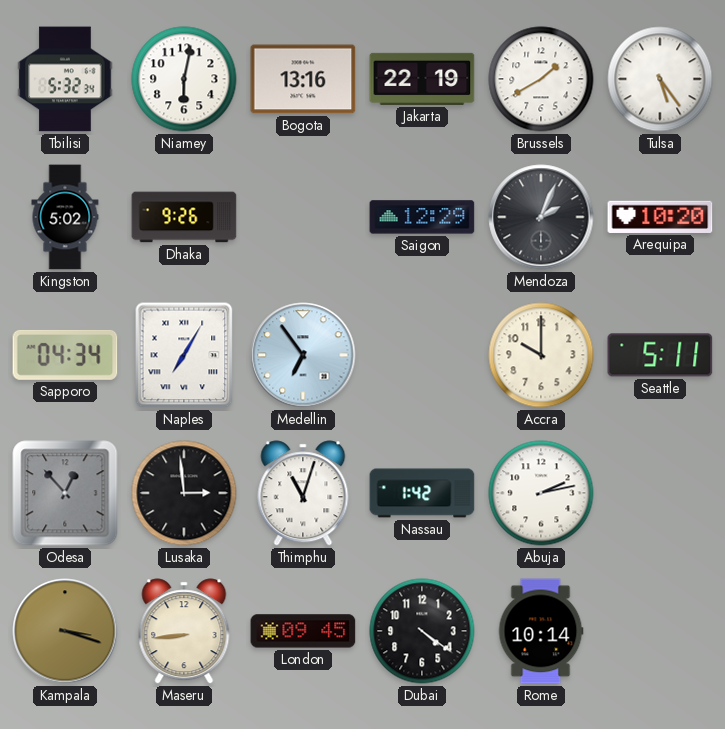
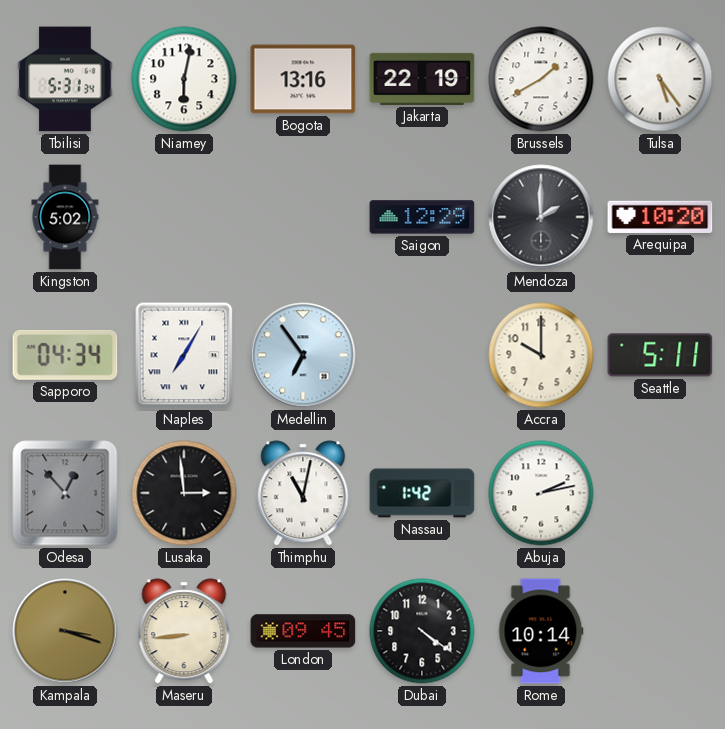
Tbilisi: 5:32 -> 5:31 (65, 79)
Dhaka: 9:26 -> none (184, 217)
Mendoza: 2:04 -> 2:00 (541, 217)
Thimphu: 11:03 -> 11:02 (303, 493)
